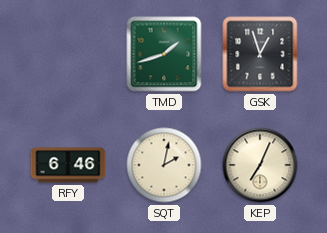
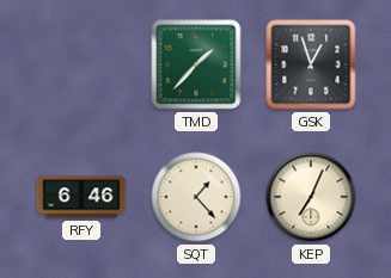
TMD: 1:42 -> 1:37 (196, 64)
SQT: 2:02 -> 1:23 (196, 197)
